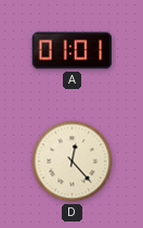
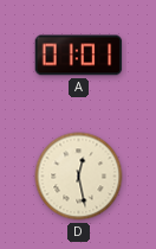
D: 12:23 -> 12:28 (79, 177)
